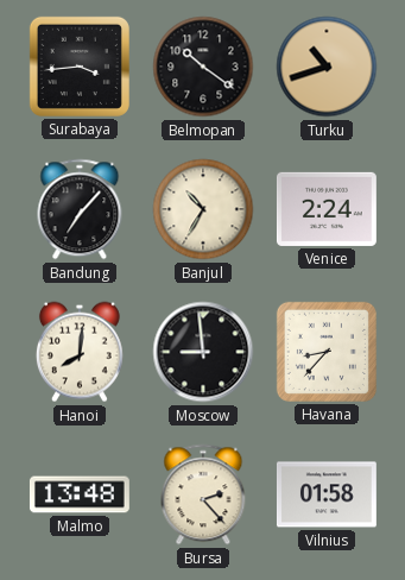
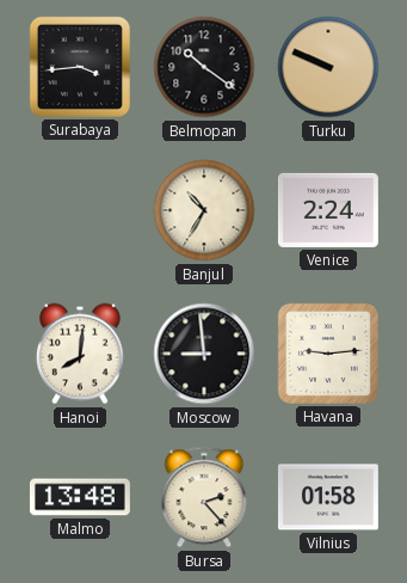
Turku: 10:42 -> 9:49 (328, 67)
Bandung: 7:07 -> none (80, 209)
Havana: 8:37 -> 9:14 (328, 354)
